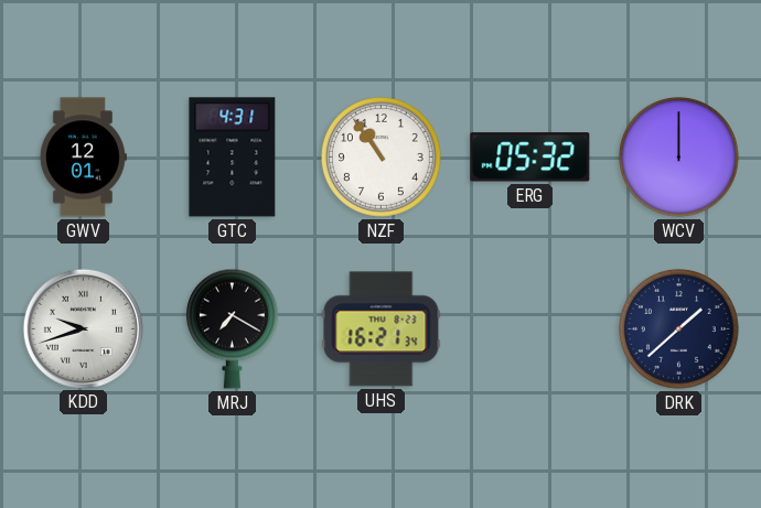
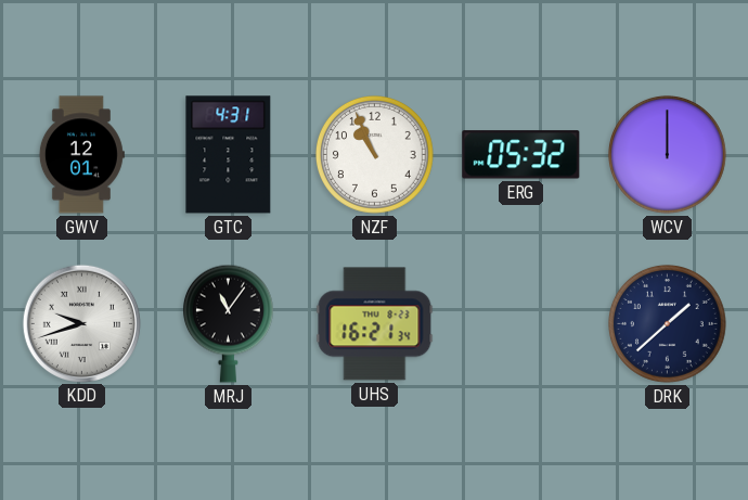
NZF: 10:54 -> 10:56 (374, 154)
MRJ: 7:20 -> 11:06 (228, 323)
